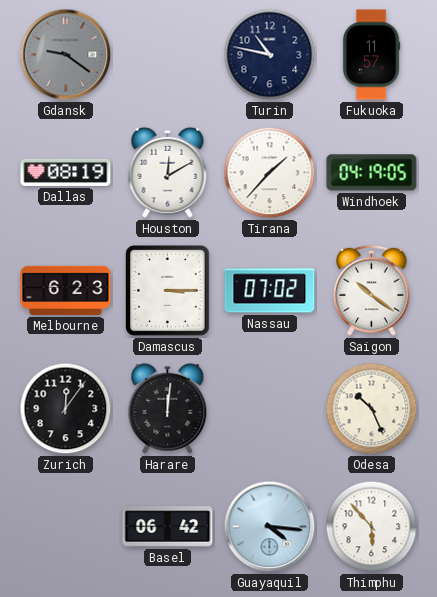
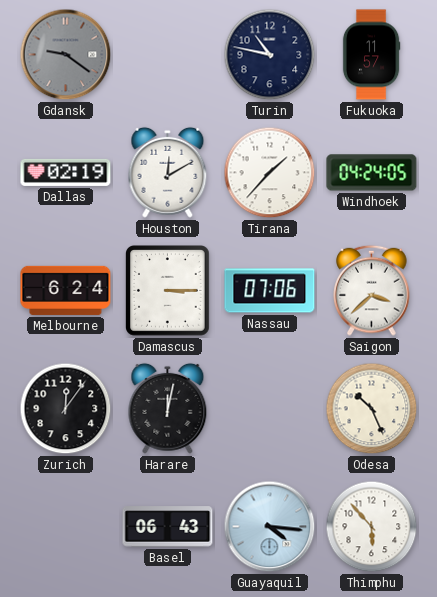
Dallas: 08:19 -> 02:19 (66, 172)
Windhoek: 04:19 -> 04:24 (372, 173)
Melbourne: 6:23 -> 6:24 (66, 290)
Nassau: 07:02 -> 07:06 (270, 291)
Saigon: 10:21 -> 3:38 (372, 290)
Harare: 12:01 -> 12:02 (168, 408)
Basel: 06:42 -> 06:43 (168, 527)
